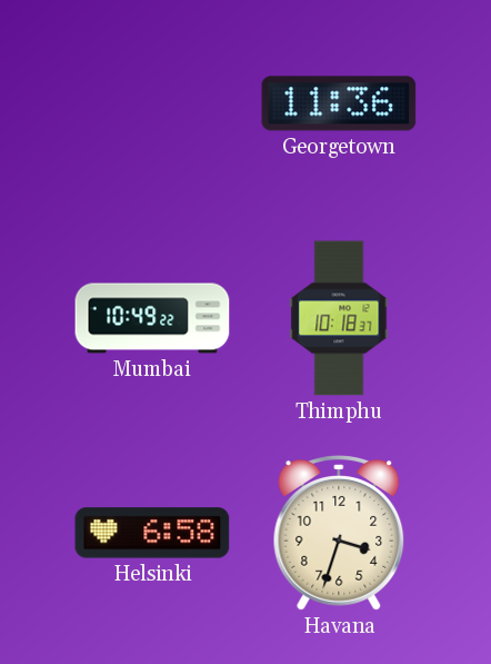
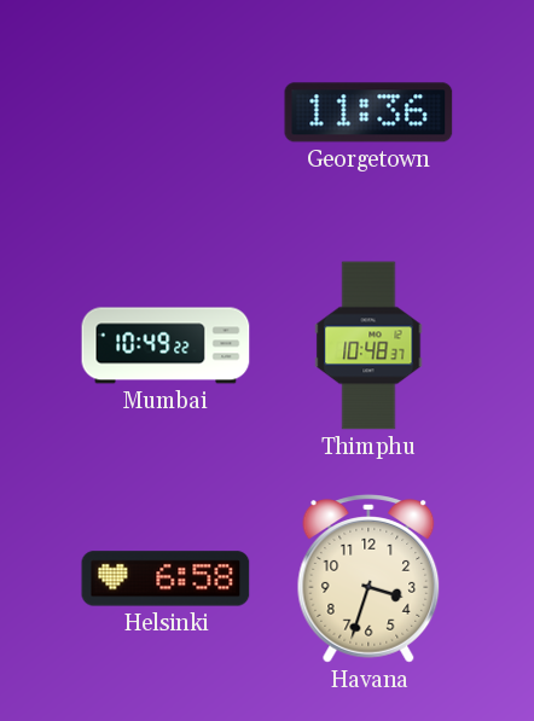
Thimphu: 10:18 -> 10:48 (368, 345)
